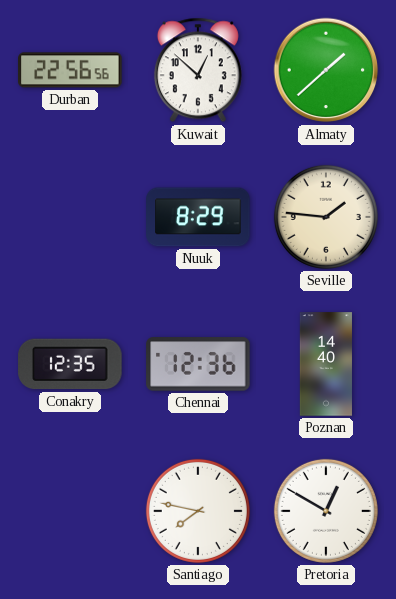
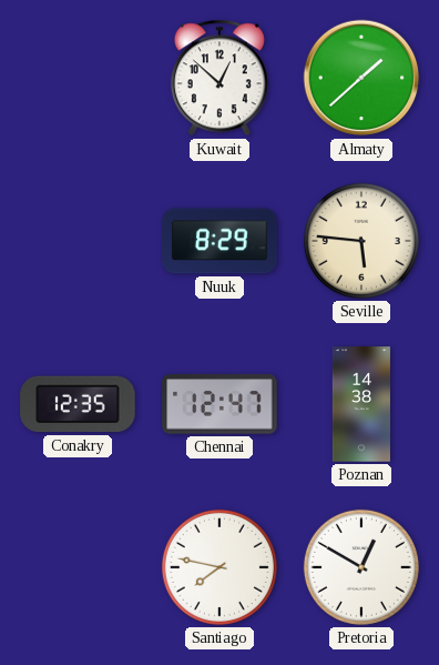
Durban: 22:56 -> none (70, 70)
Seville: 1:46 -> 5:46 (361, 241)
Chennai: 12:36 -> 12:47 (219, 404)
Poznan: 14:40 -> 14:38 (360, 404)
